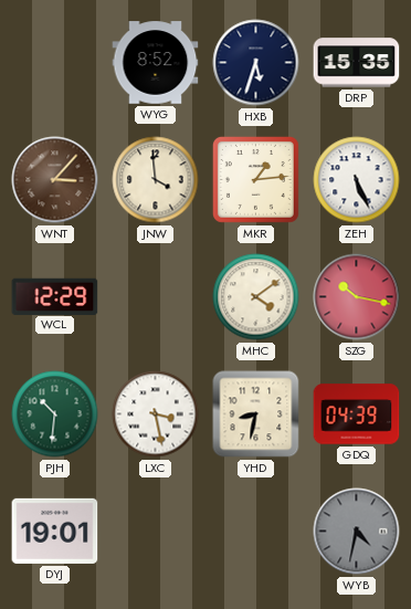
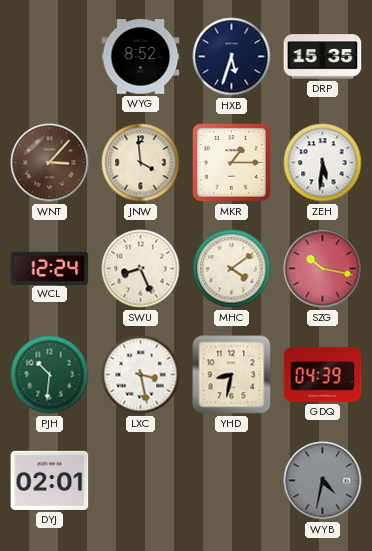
MKR: 1:14 -> 1:15 (231, 162)
ZEH: 5:26 -> 5:31 (323, 163)
WCL: 12:29 -> 12:24 (50, 268)
SWU: none -> 8:26 (141, 269)
DYJ: 19:01 -> 02:01 (50, 480)
